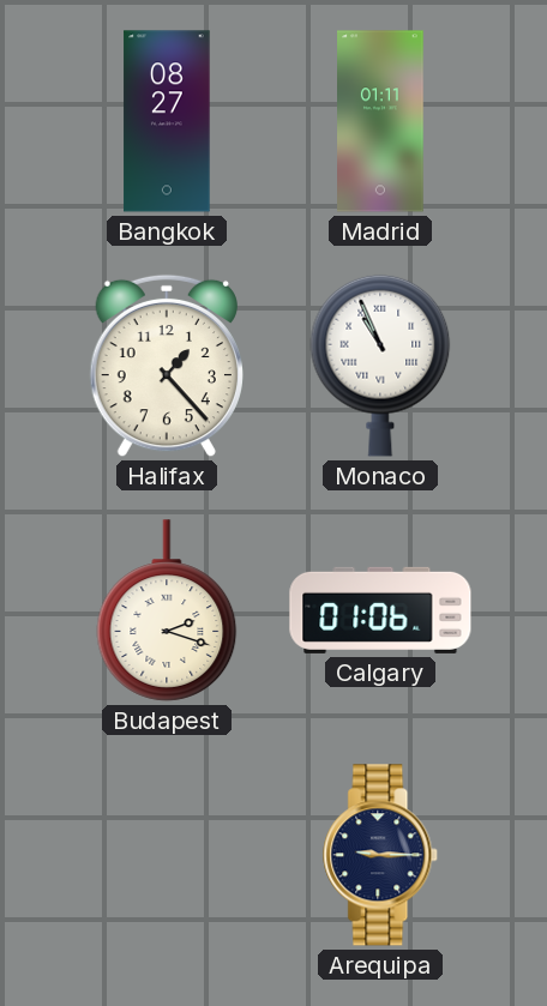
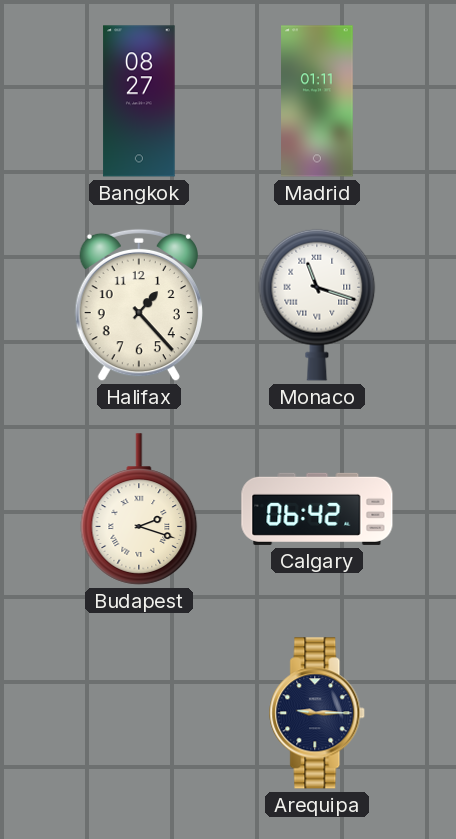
Monaco: 10:56 -> 11:18 (317, 305)
Calgary: 01:06 -> 06:42 (317, 509)
